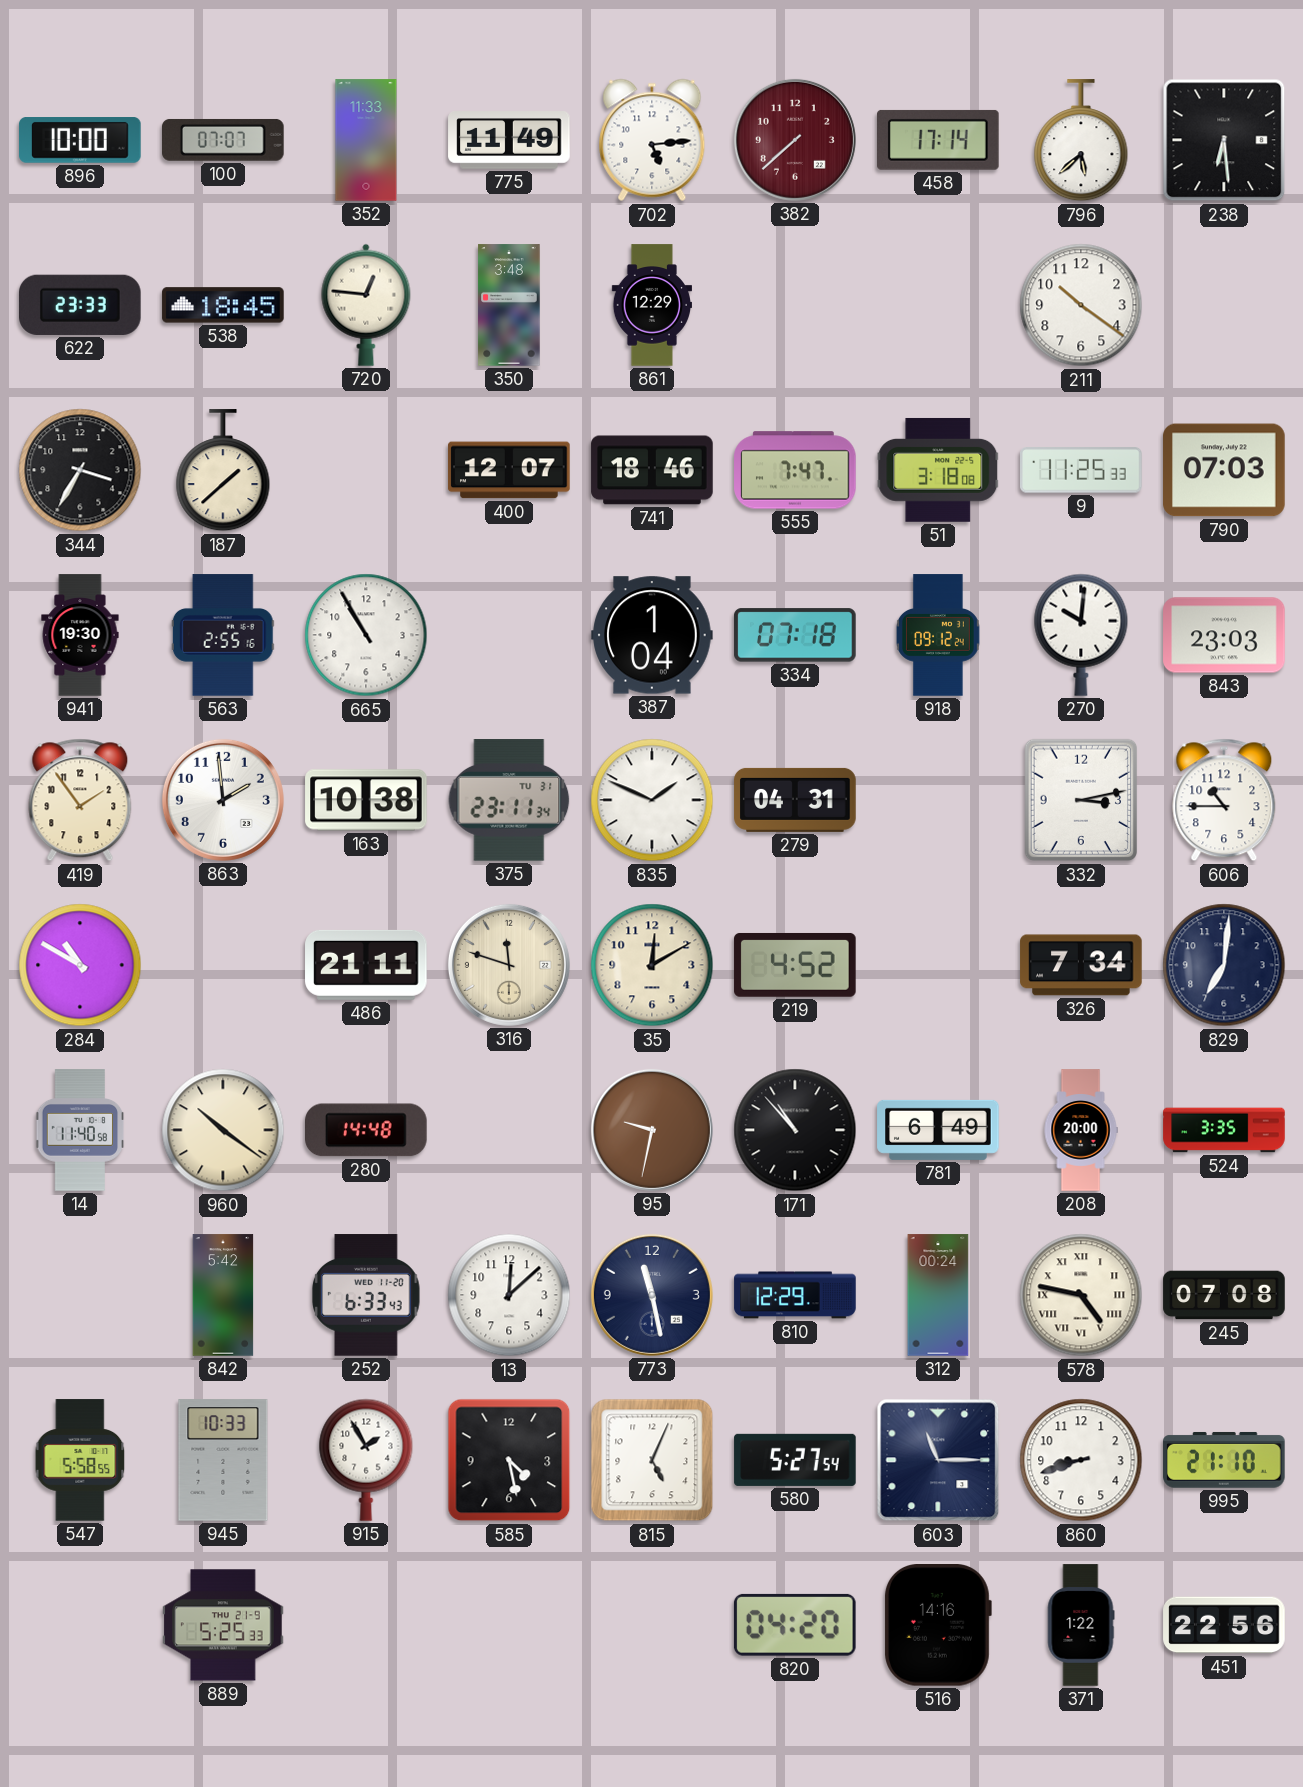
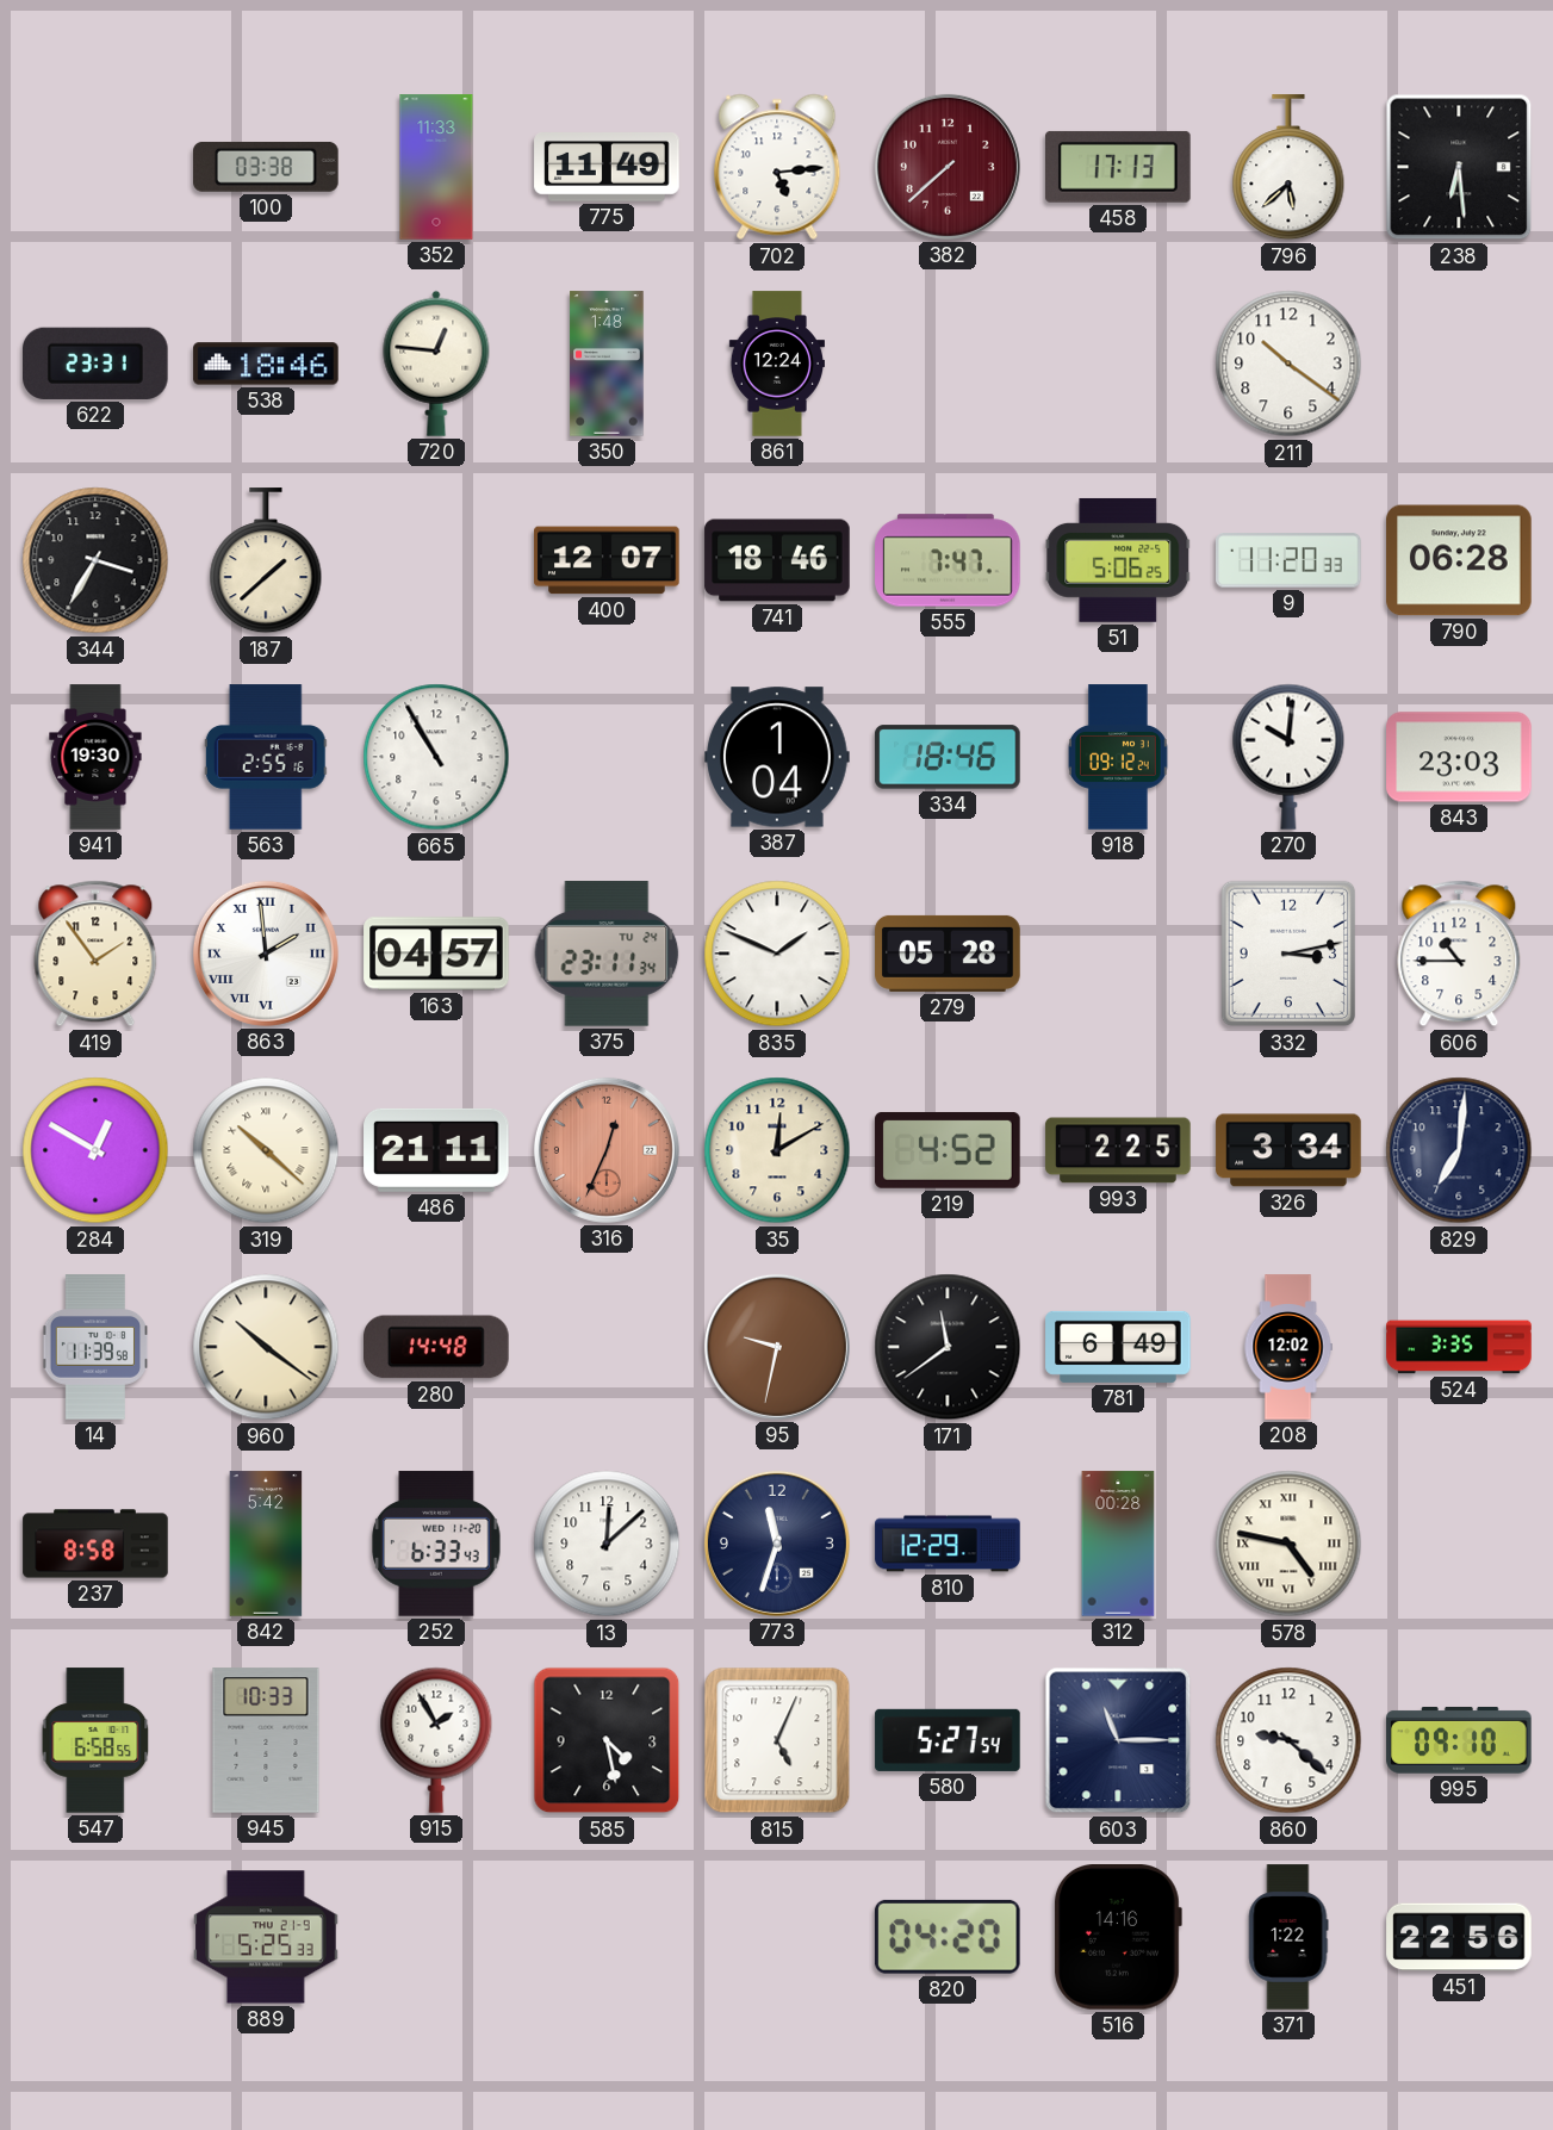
896: 10:00 -> none (80, 141)
100: 07:07 -> 03:38 (267, 167)
458: 17:14 -> 17:13 (1119, 167)
622: 23:33 -> 23:31 (97, 364)
538: 18:45 -> 18:46 (266, 364)
350: 3:48 -> 1:48 (607, 364)
861: 12:29 -> 12:24 (776, 364)
51: 3:18 -> 5:06 (1118, 560)
9: 11:25 -> 11:20 (1290, 560)
790: 07:03 -> 06:28 (1459, 560)
334: 07:18 -> 18:46 (948, 757)
863 numerals: Arabic -> Roman (266, 954)
163: 10:38 -> 04:57 (436, 954)
375 date: TU 31 -> TU 24 (607, 954)
279: 04:31 -> 05:28 (948, 954)
284: 10:50 -> 12:50 (95, 1150)
319: none -> 10:22 (266, 1150)
316: 11:48 -> 12:34 (607, 1150)
316 dial: cream -> salmon (607, 1150)
993: none -> 2:25 (1118, 1150)
326: 7:34 -> 3:34 (1288, 1150)
14: 11:40 -> 11:39 (95, 1347)
171: 10:53 -> 11:39 (948, 1347)
208: 20:00 -> 12:02 (1288, 1347)
237: none -> 8:58 (95, 1544)
773: 11:28 -> 11:33 (777, 1544)
312: 00:24 -> 00:28 (1118, 1544)
245: 07:08 -> none (1224, 1295)
547: 5:58 -> 6:58 (95, 1740)
860: 8:42 -> 9:22 (1288, 1740)
995: 21:10 -> 09:10 (1459, 1740)
